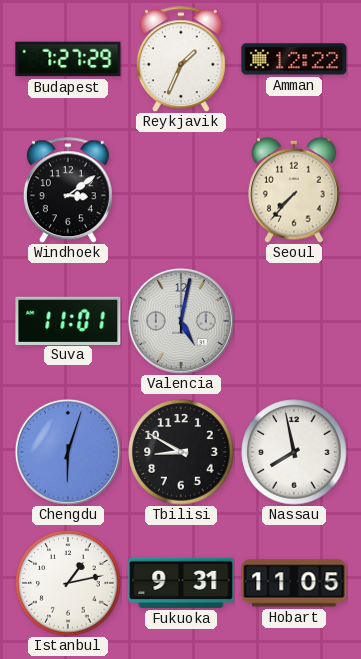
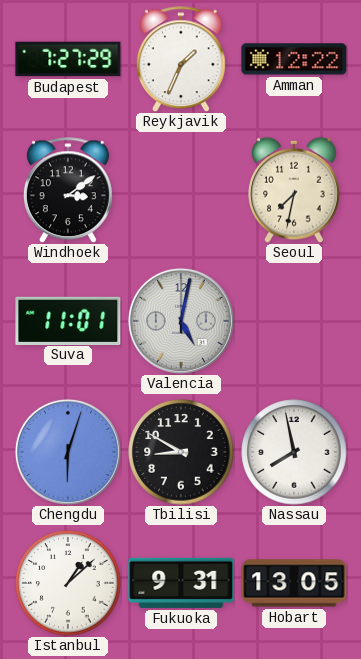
Seoul: 7:37 -> 7:32 (294, 190)
Istanbul: 1:13 -> 1:08 (68, 583)
Hobart: 11:05 -> 13:05 (294, 583)
